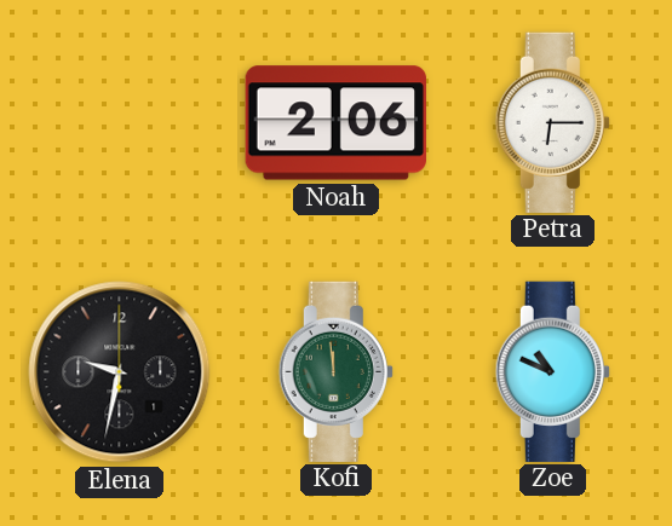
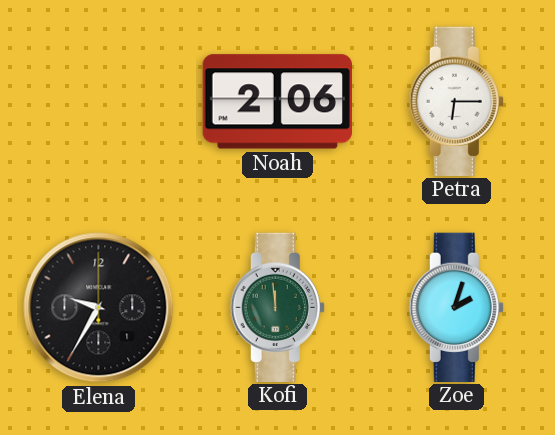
Elena: 9:32 -> 9:35 (99, 308)
Zoe: 10:49 -> 2:03 (456, 307)
